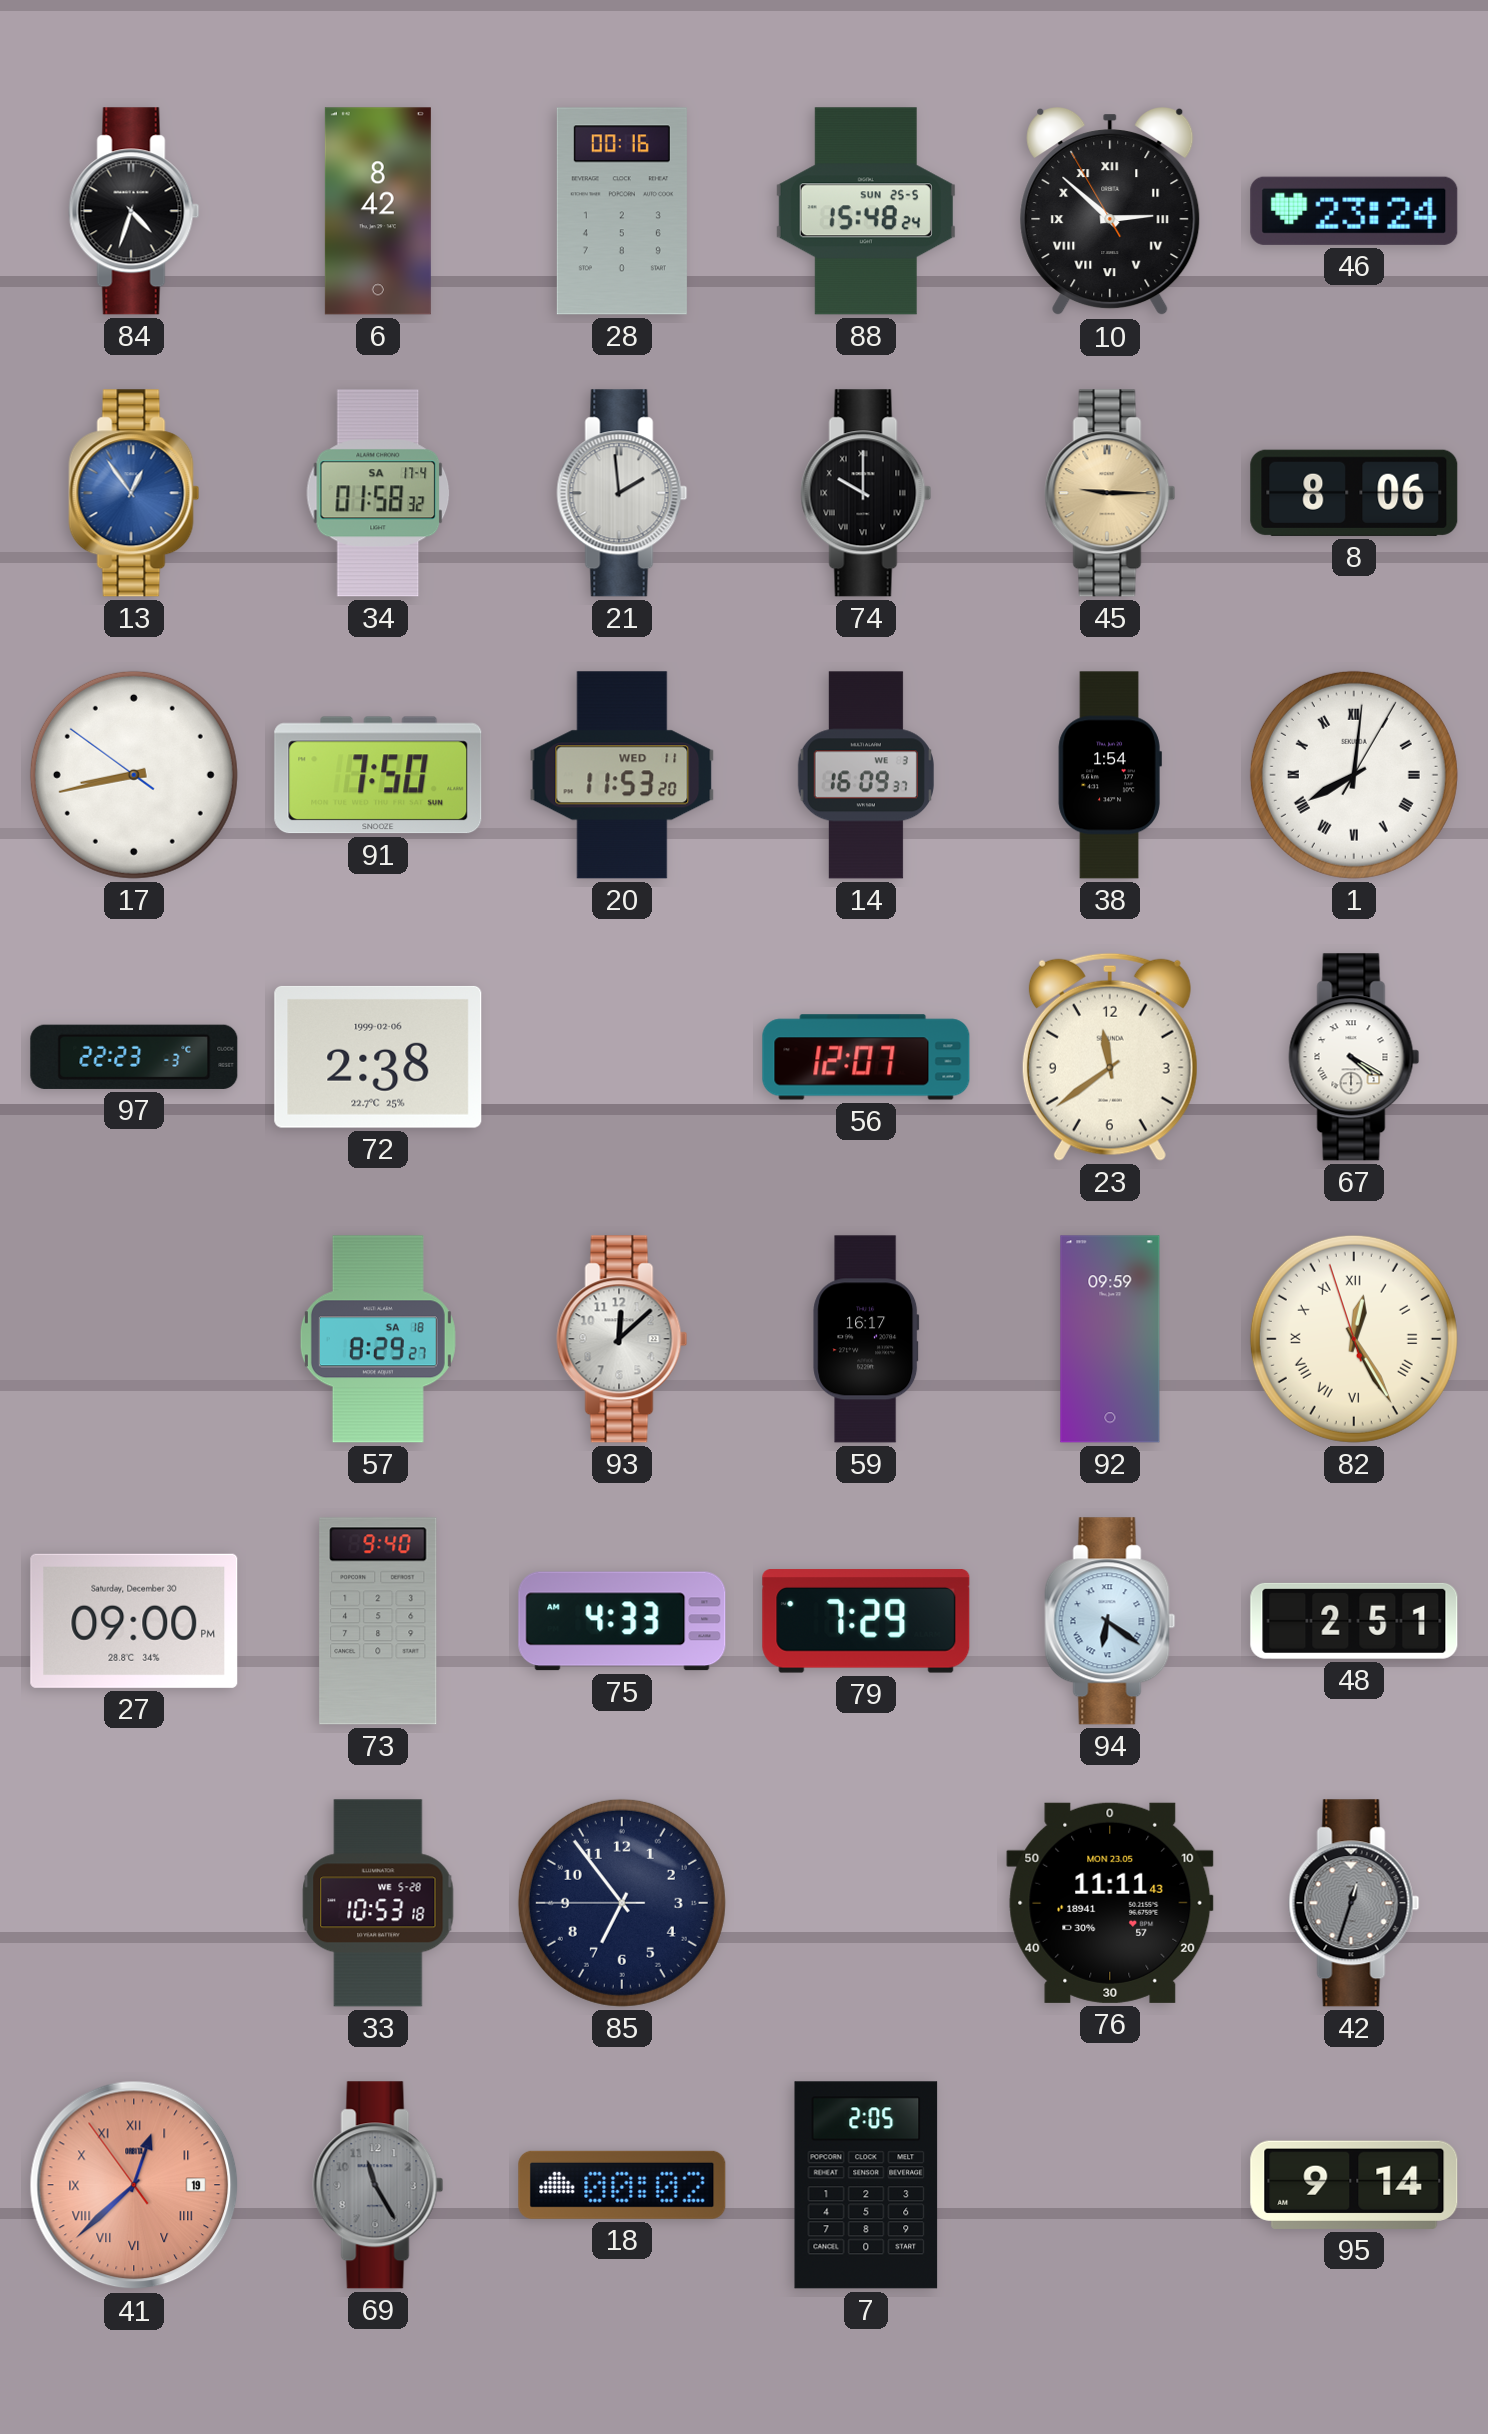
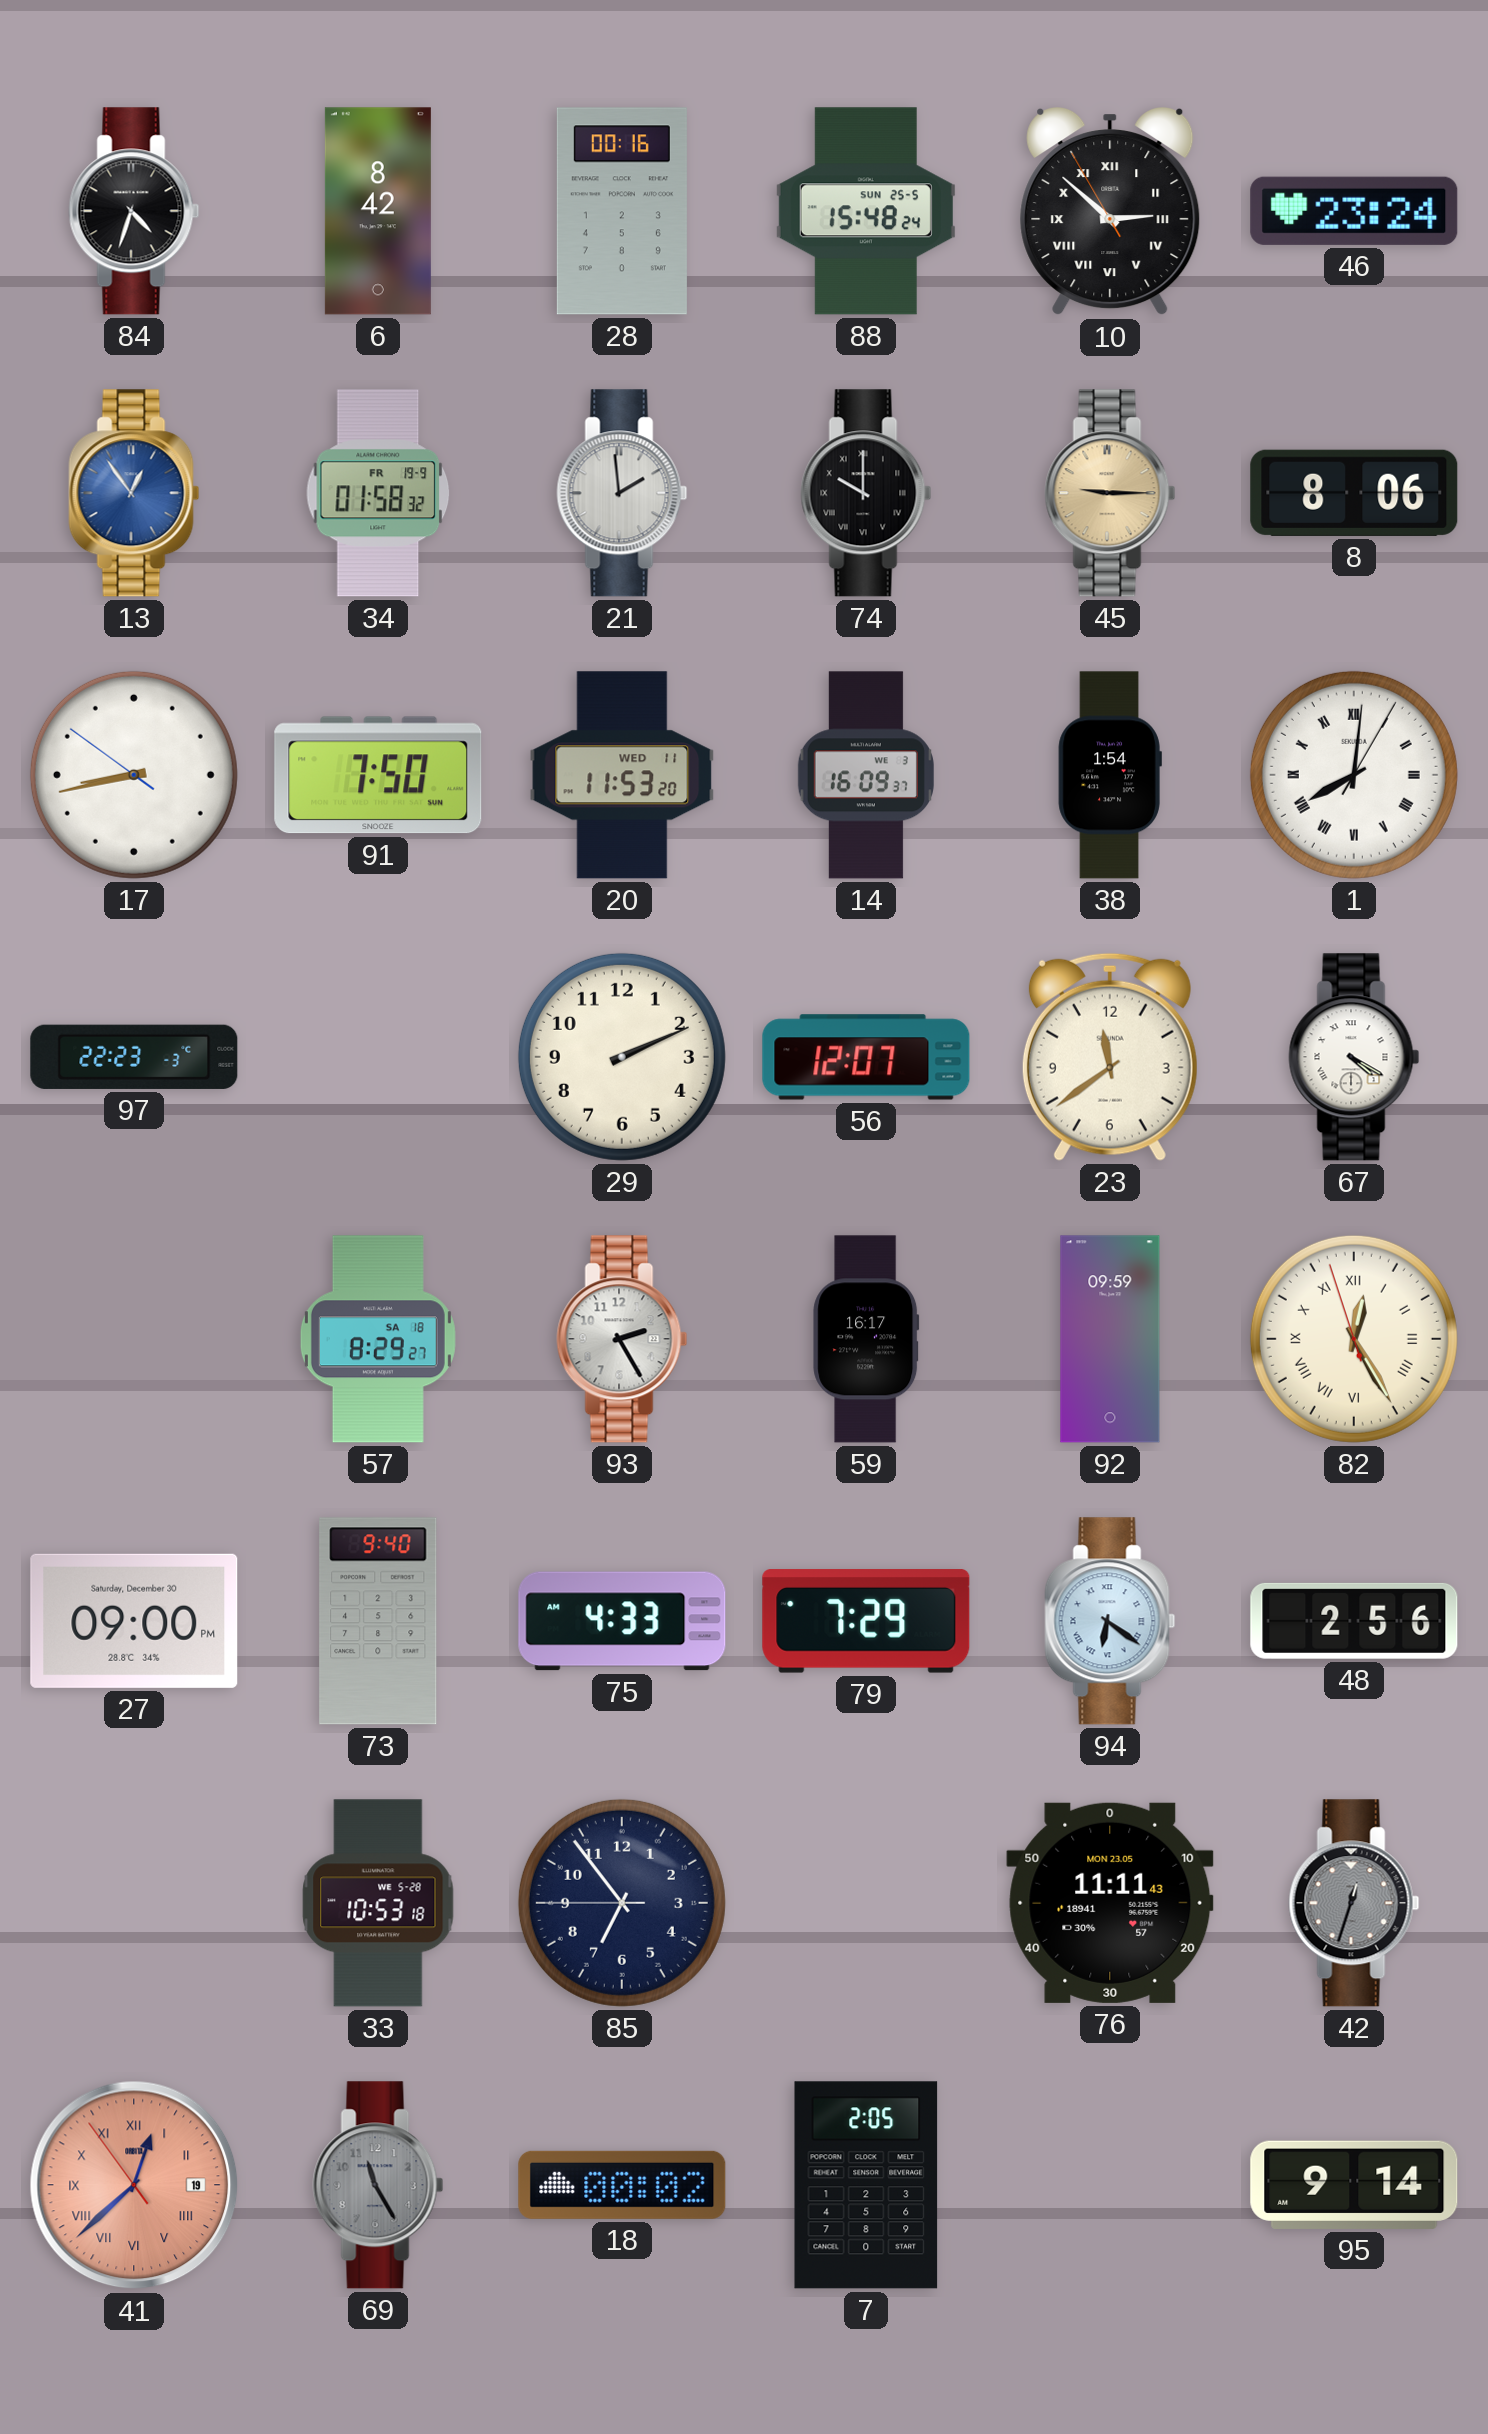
34 date: SA 17-4 -> FR 19-9 (378, 493)
72: 2:38 -> none (378, 1057)
29: none -> 2:11 (622, 1057)
93: 12:08 -> 2:25 (622, 1339)
48: 2:51 -> 2:56 (1354, 1621)
